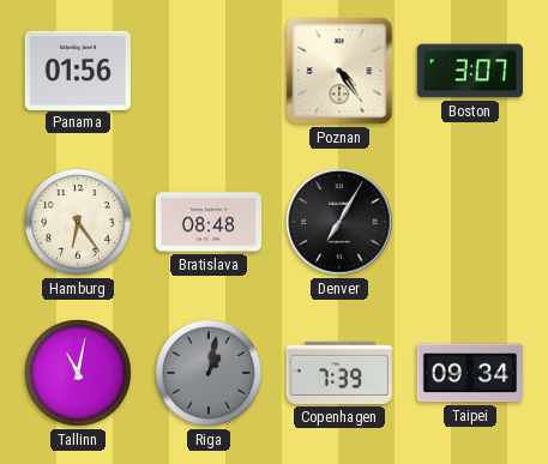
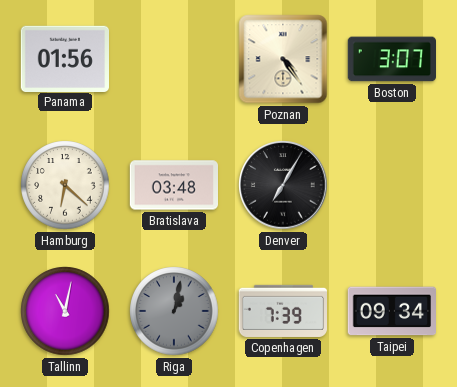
Hamburg: 6:24 -> 6:22 (65, 185)
Bratislava: 08:48 -> 03:48 (173, 185)
